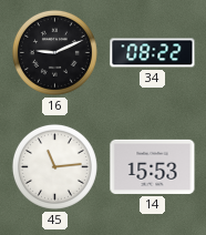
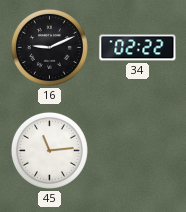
34: 08:22 -> 02:22 (138, 48)
14: 15:53 -> none (153, 166)
